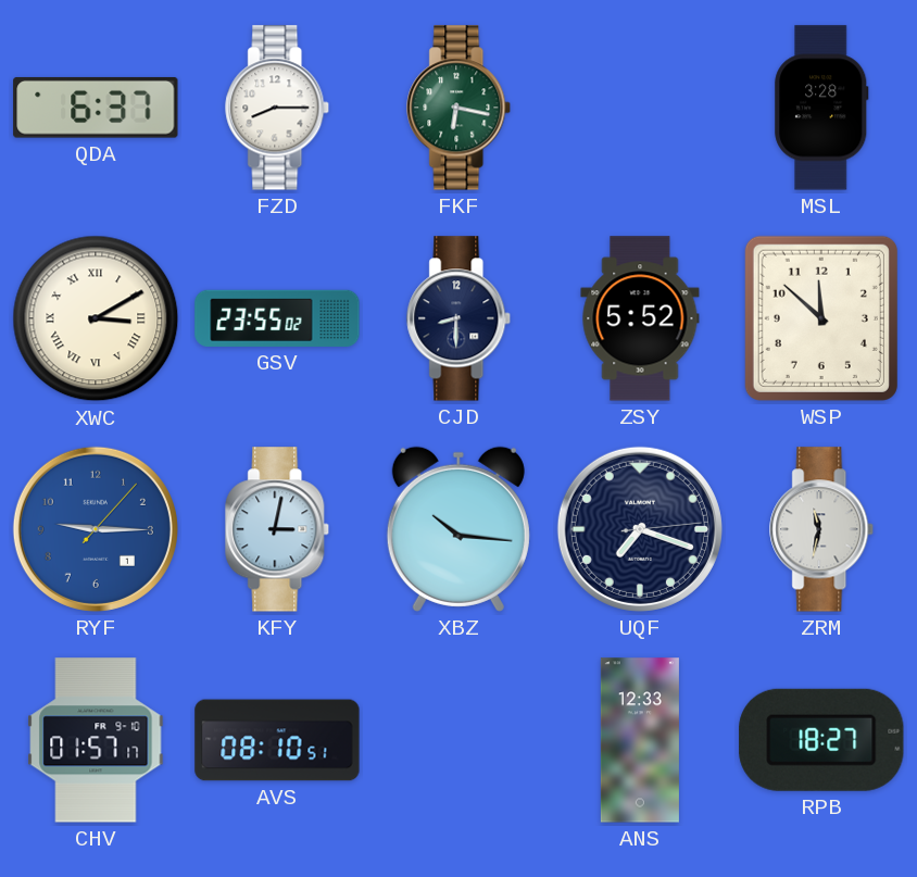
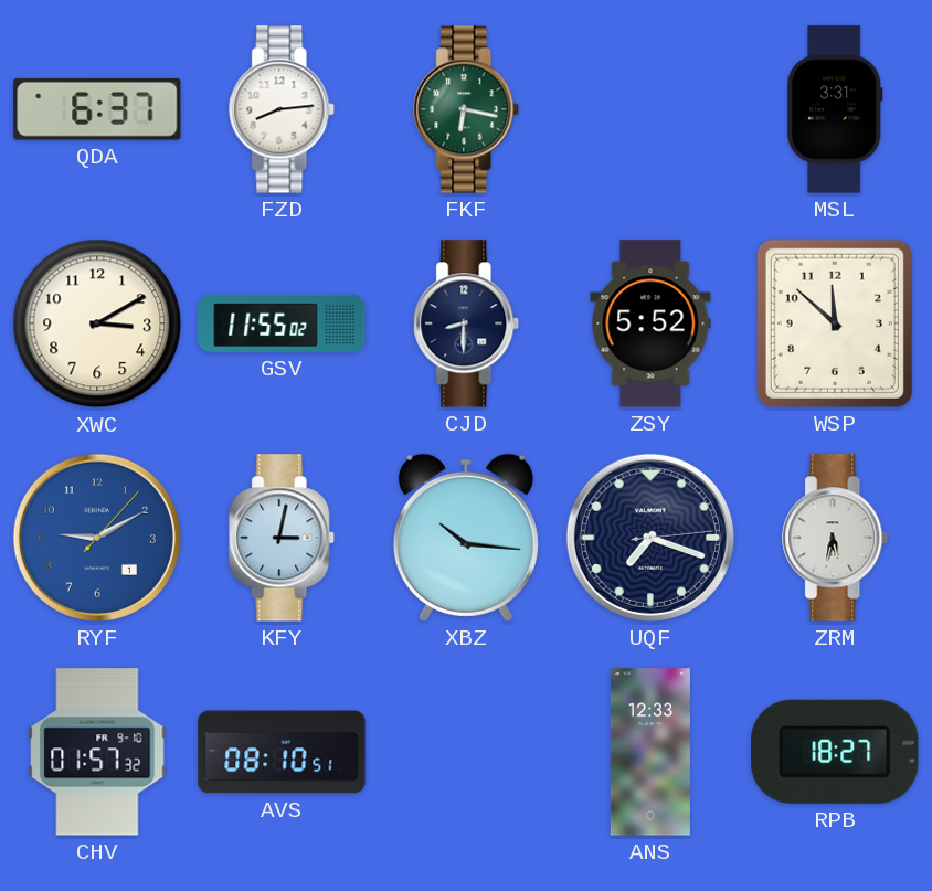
FZD: 8:15 -> 8:14 (283, 109)
MSL: 3:28 -> 3:31 (835, 109)
XWC numerals: Roman -> Arabic (97, 323)
GSV: 23:55 -> 11:55 (282, 323)
RYF: 9:15 -> 9:10 (97, 538)
ZRM: 11:32 -> 5:32 (836, 538)
CHV: 01:57:17 -> 01:57:32 (97, 752)
